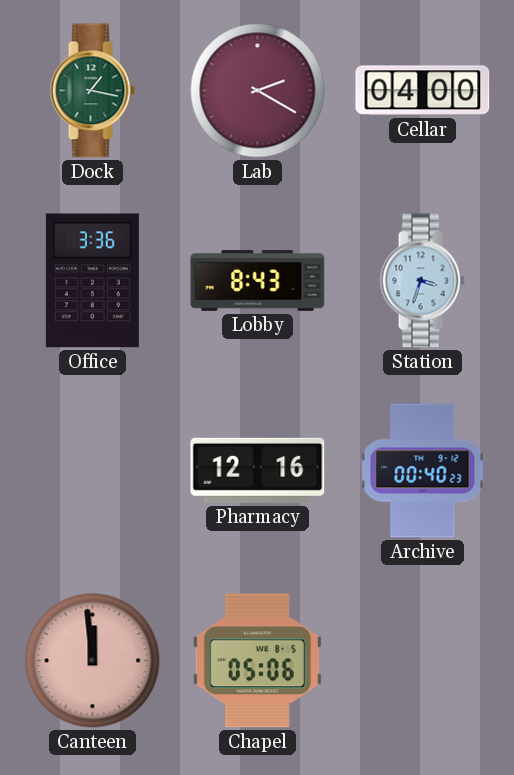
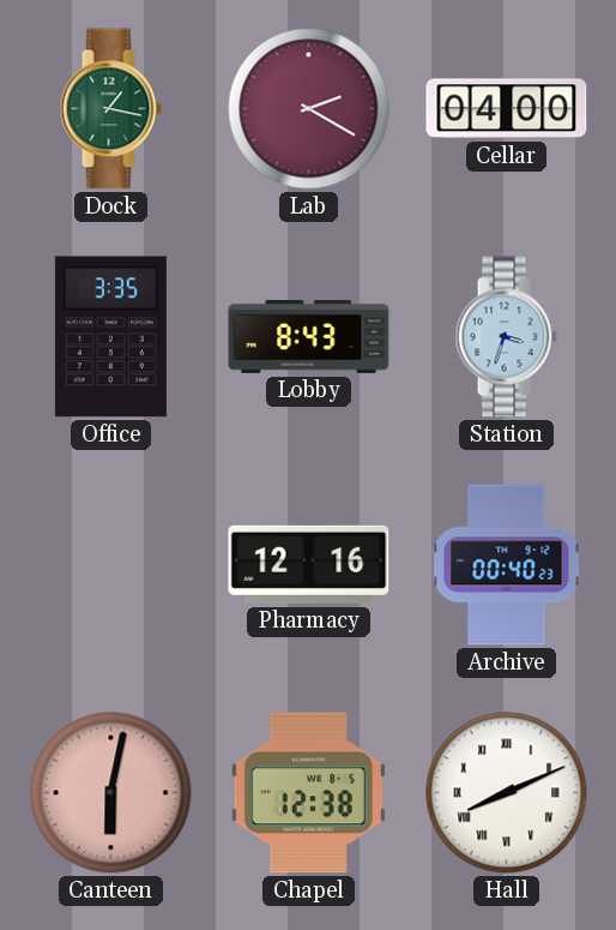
Office: 3:36 -> 3:35 (110, 337)
Canteen: 11:59 -> 6:02 (111, 793)
Chapel: 05:06 -> 12:38 (308, 793)
Hall: none -> 8:11 (507, 793)
